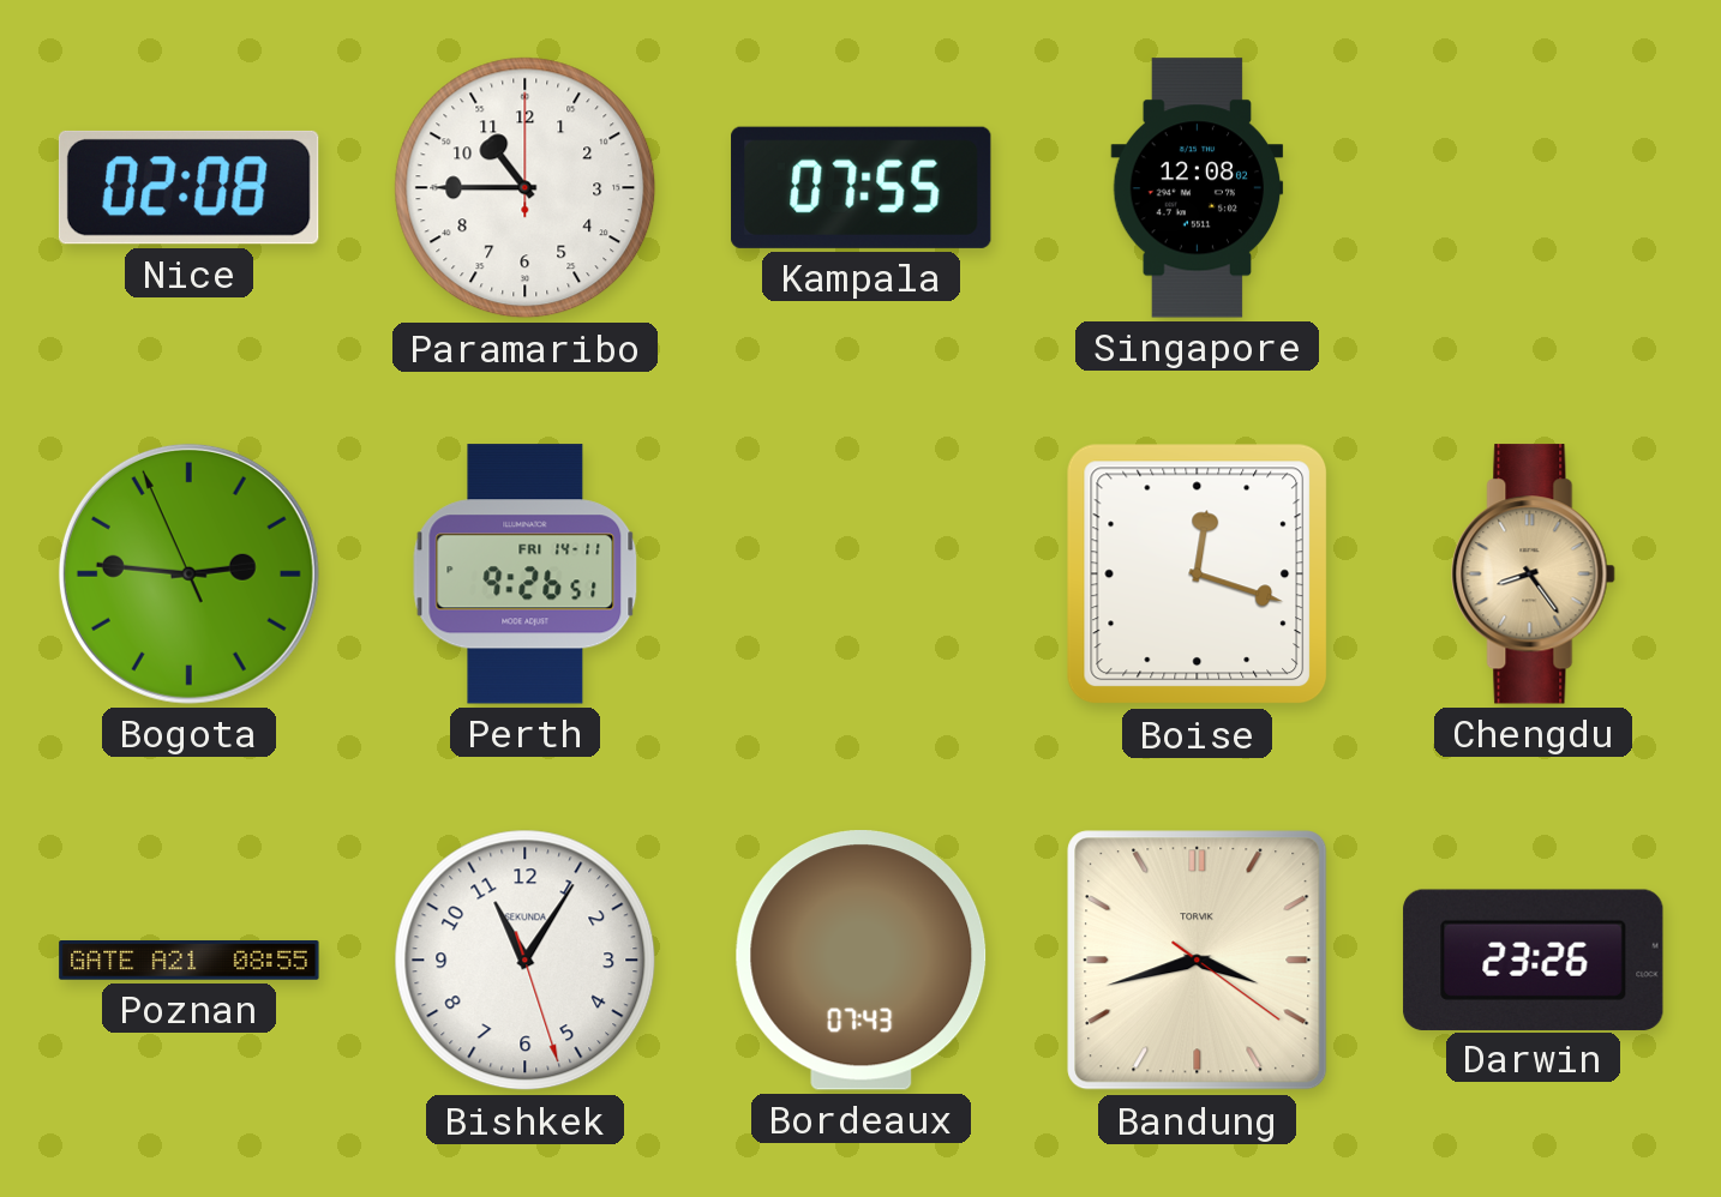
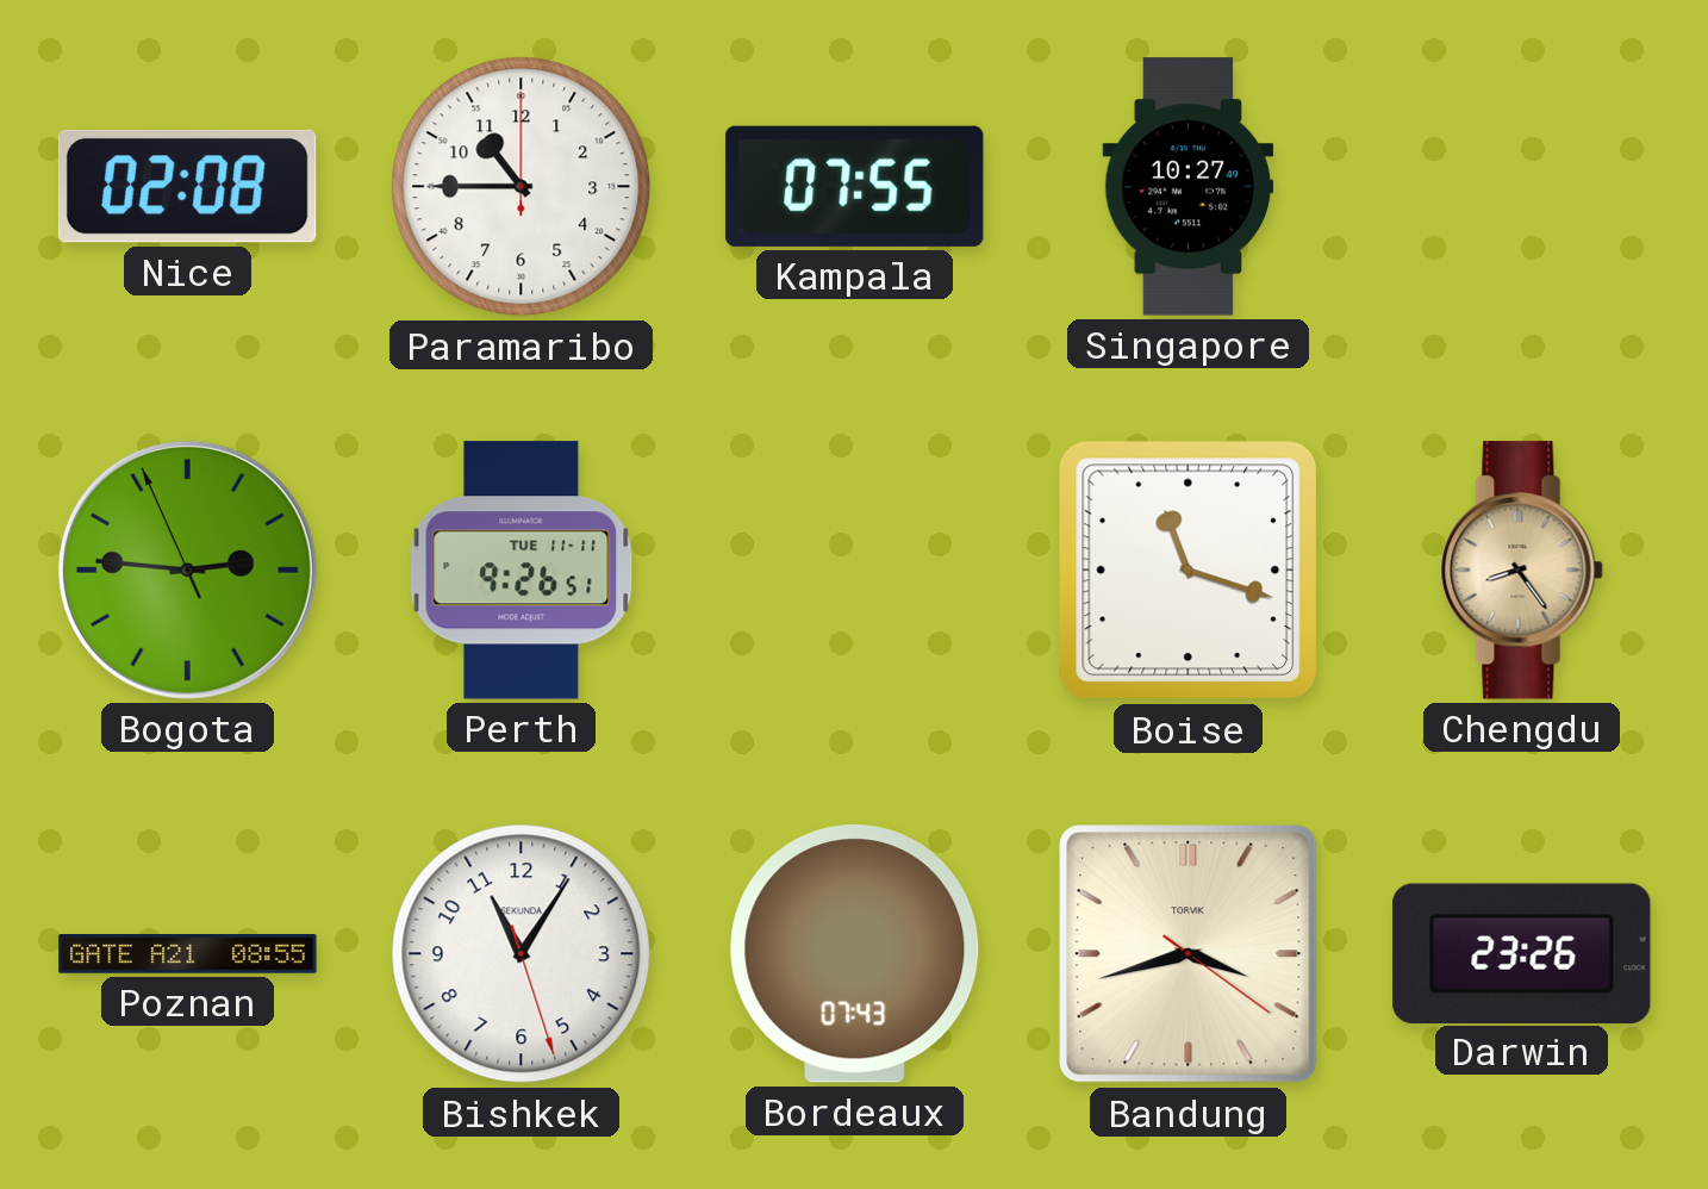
Singapore: 12:08 -> 10:27 (1189, 187)
Perth date: FRI 14-11 -> TUE 11-11 (522, 571)
Boise: 12:18 -> 11:18 (1189, 571)
